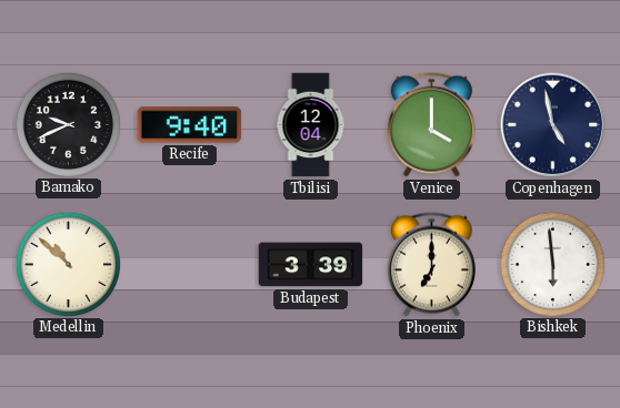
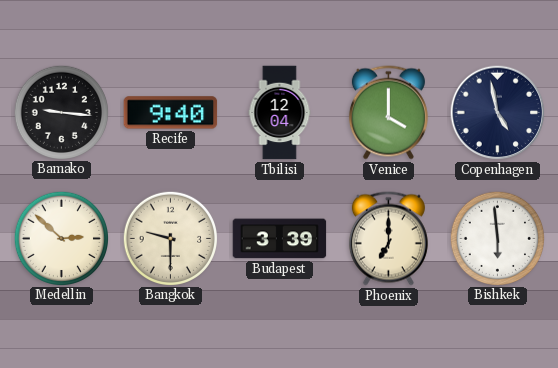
Bamako: 9:41 -> 9:16 (61, 112)
Medellin: 10:52 -> 2:52 (61, 238)
Bangkok: none -> 9:30 (170, 238)
